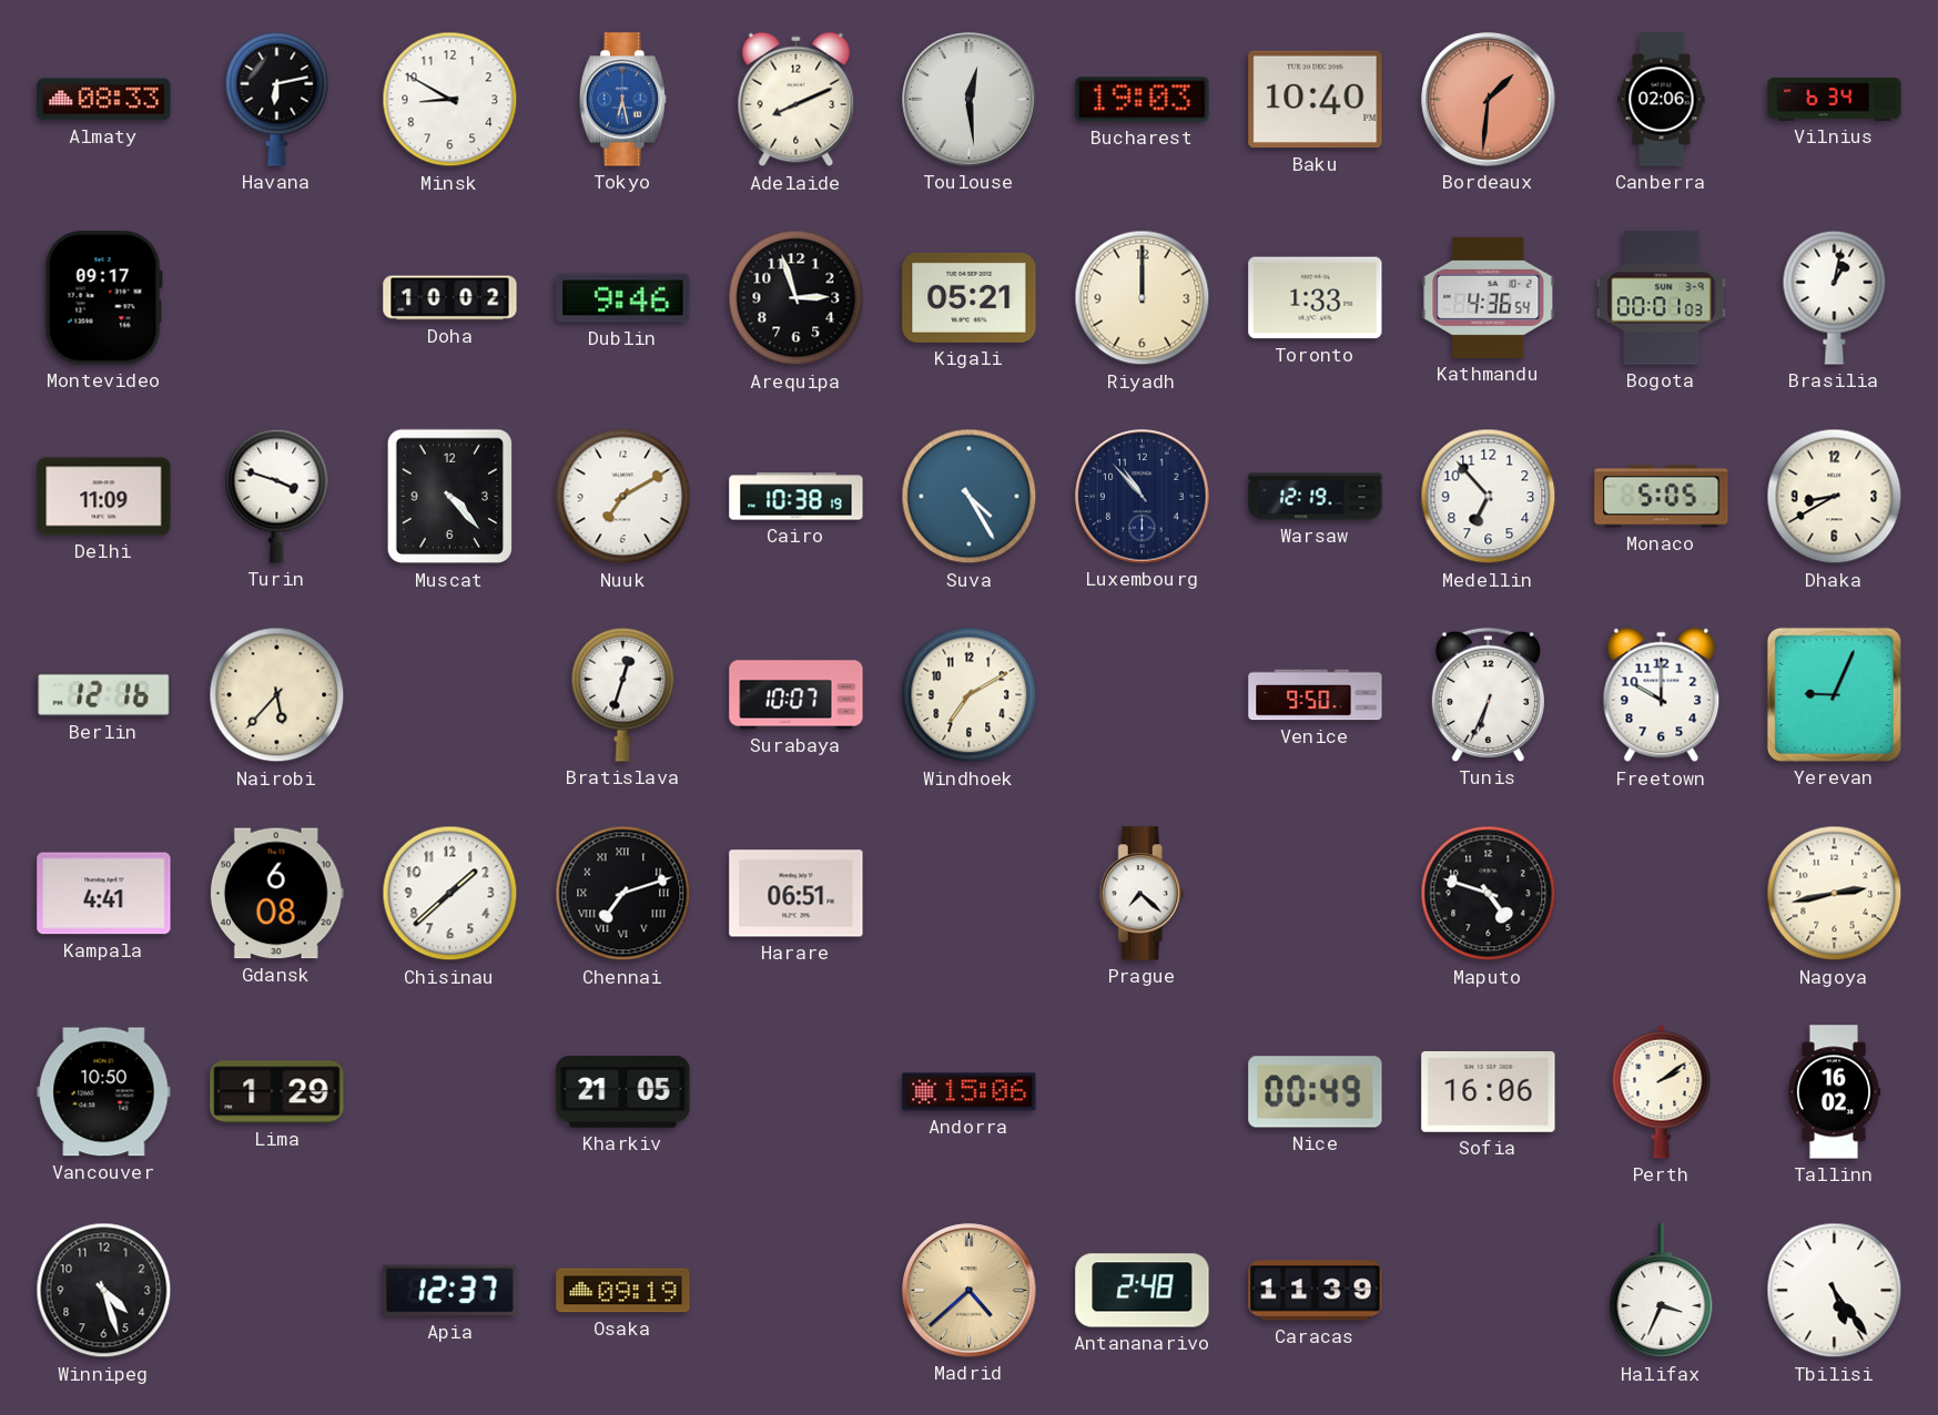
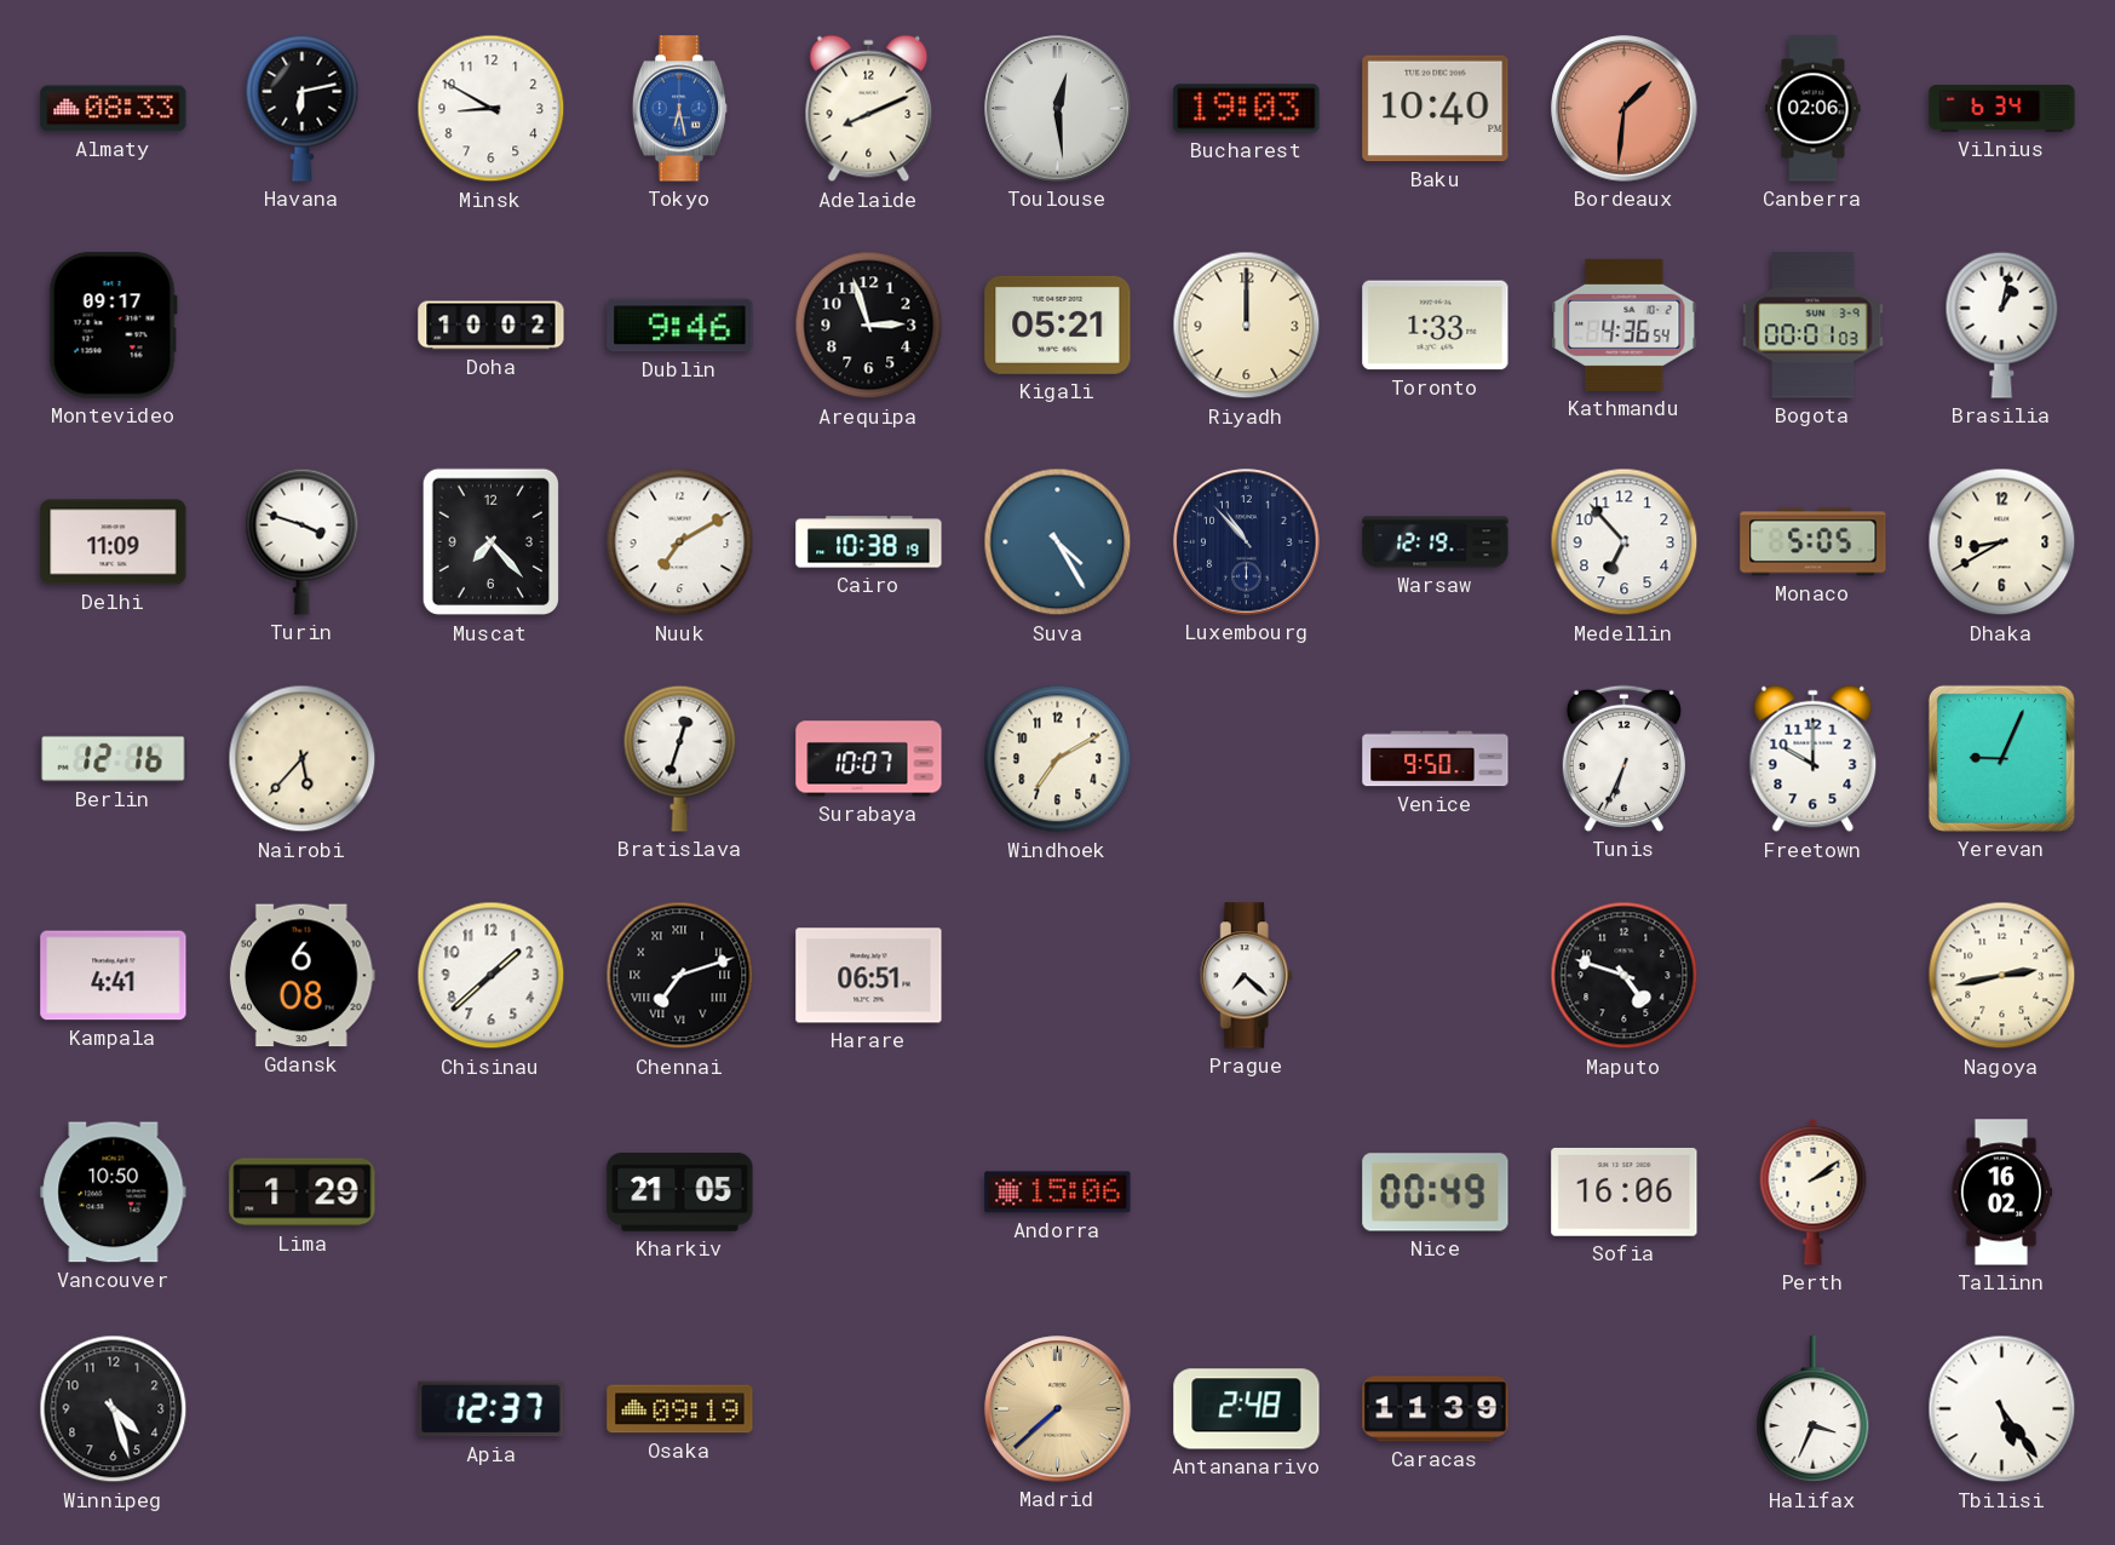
Muscat: 4:23 -> 7:23 (490, 542)
Madrid: 4:38 -> 7:38 (1058, 1409)
